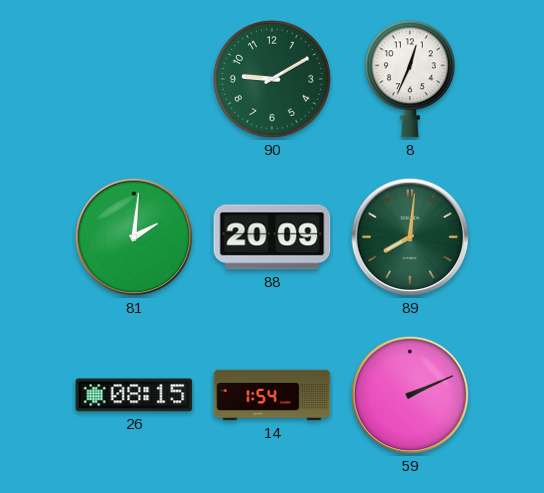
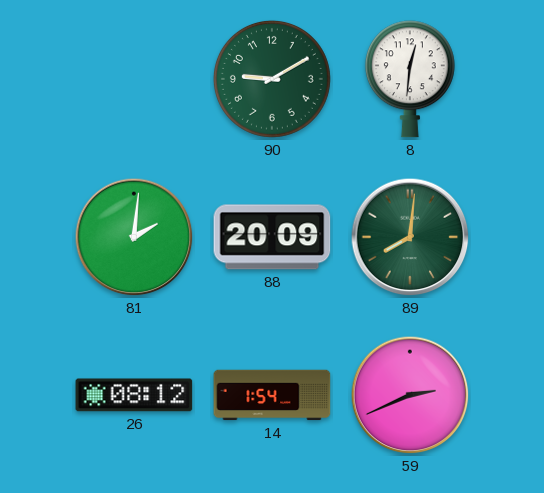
8: 12:34 -> 12:31 (410, 79)
26: 08:15 -> 08:12 (134, 395)
59: 2:11 -> 2:41 (410, 395)
